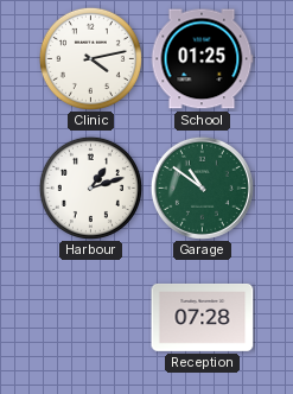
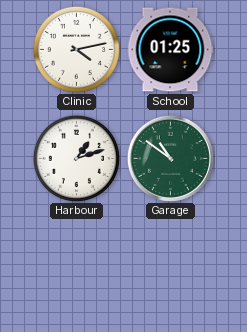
Reception: 07:28 -> none (203, 317)
